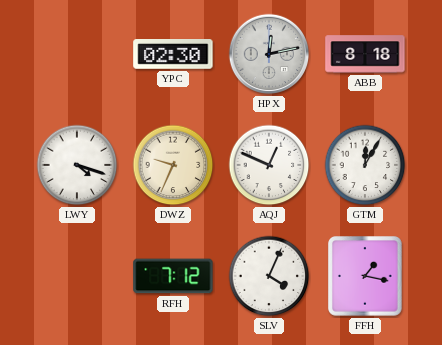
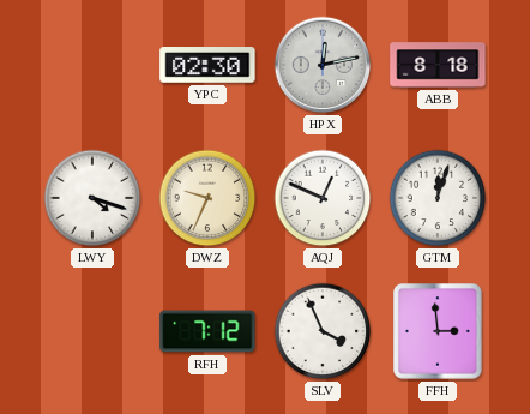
GTM: 12:05 -> 12:03 (438, 198)
SLV: 4:04 -> 3:56 (323, 331)
FFH: 1:17 -> 2:59 (439, 332)
